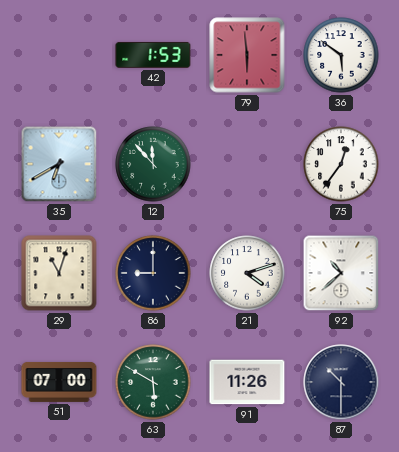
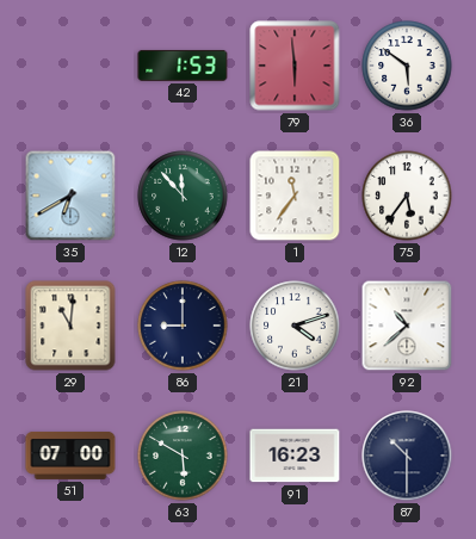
1: none -> 11:36 (295, 196)
75: 12:36 -> 5:36 (407, 196)
29: 11:03 -> 11:01 (70, 326)
91: 11:26 -> 16:23 (295, 456)
